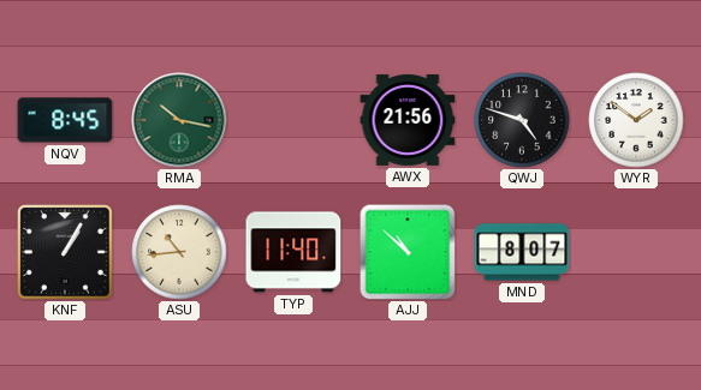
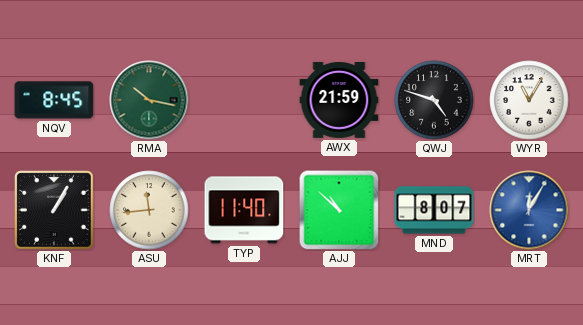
AWX: 21:56 -> 21:59 (339, 100)
WYR: 1:51 -> 11:05 (529, 100)
ASU: 10:44 -> 11:44 (149, 210)
MRT: none -> 12:05 (529, 210)
